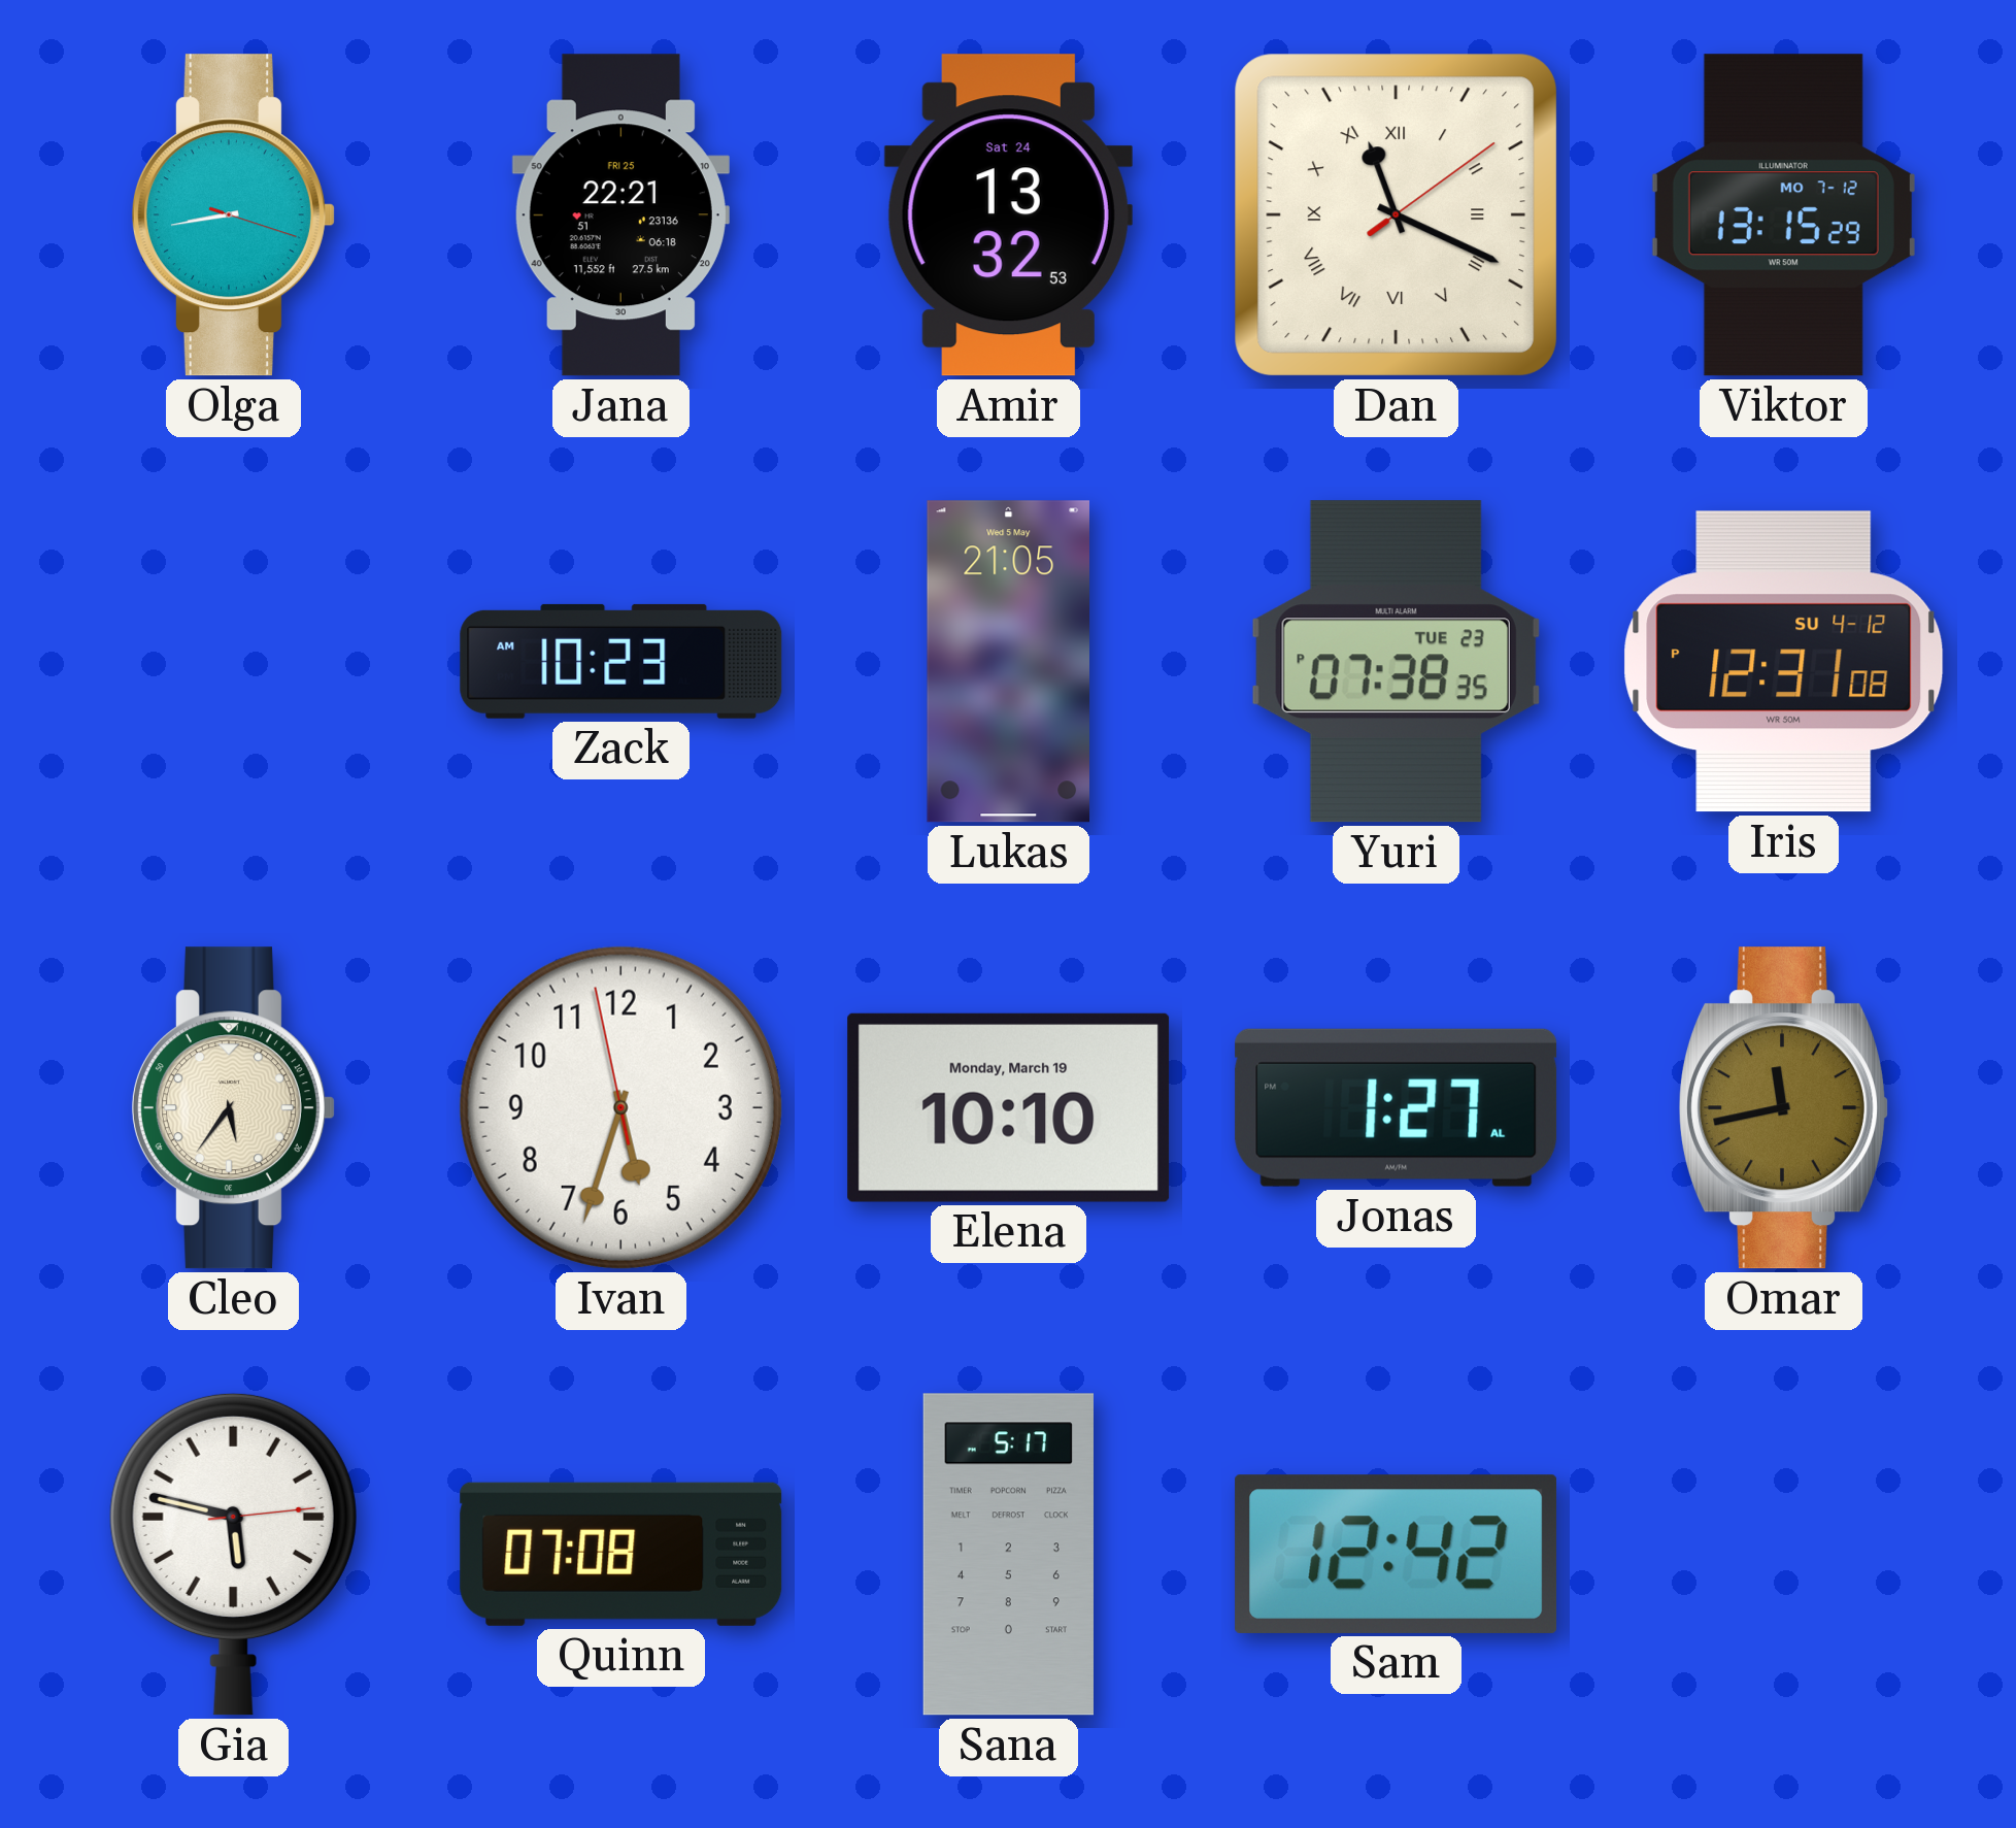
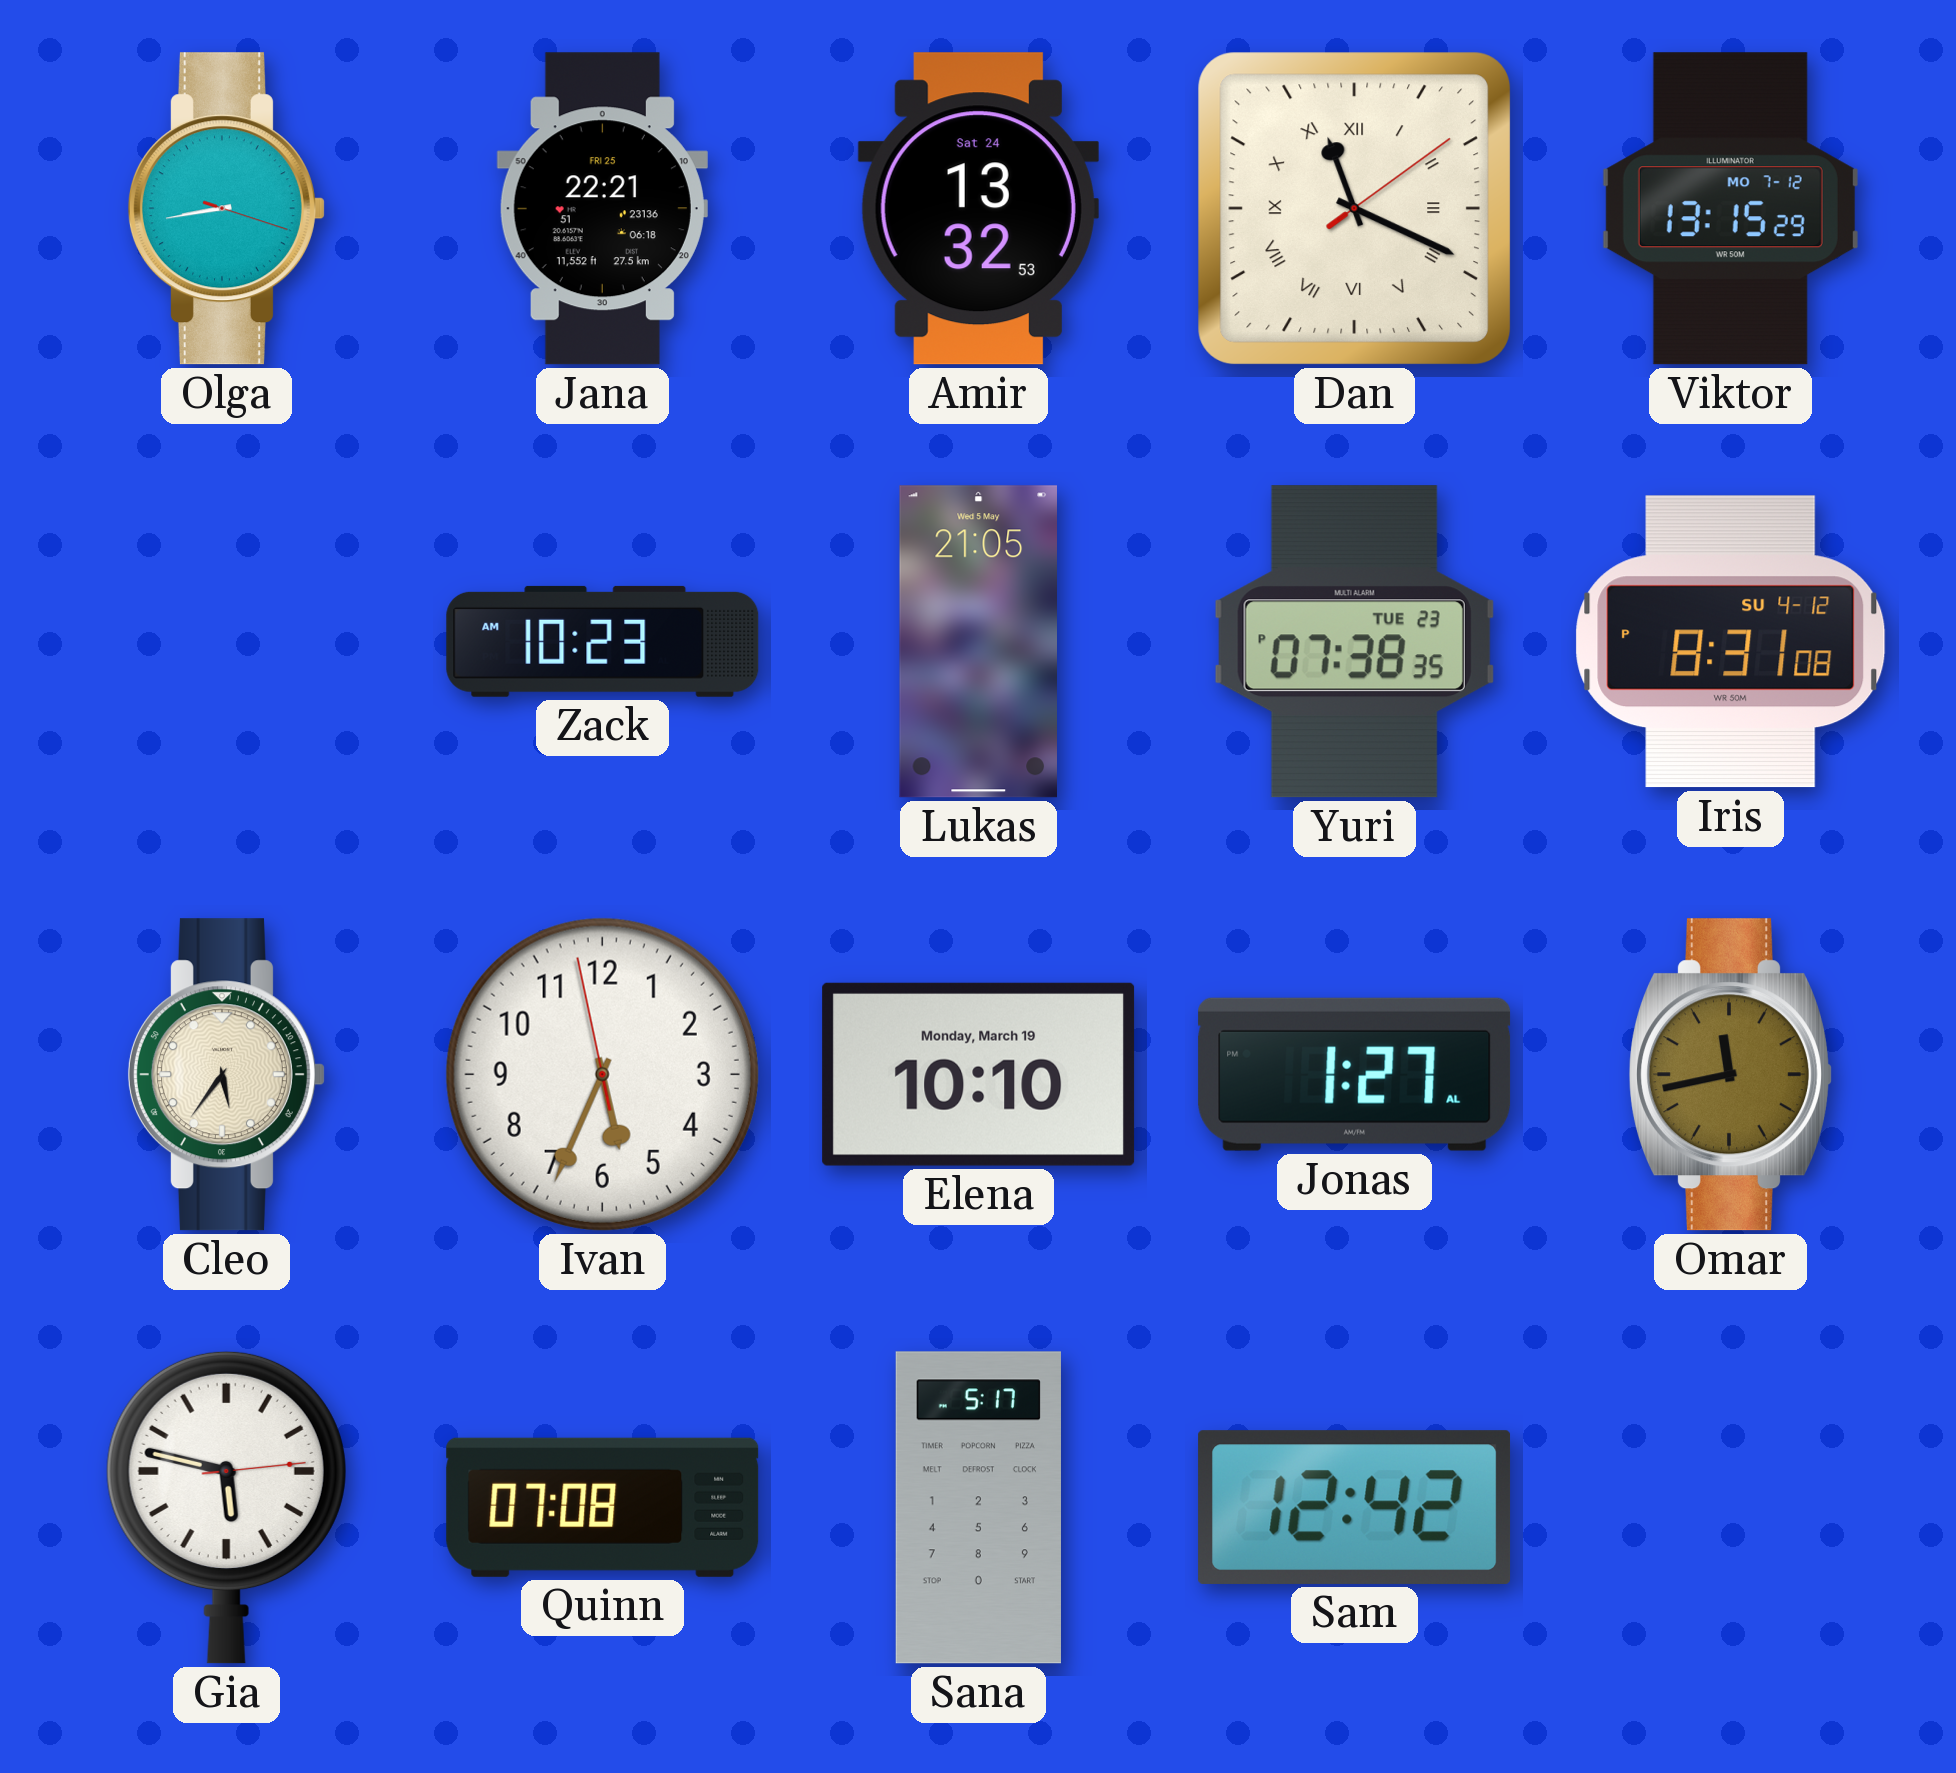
Iris: 12:31 -> 8:31 (1731, 642)
Ivan: 5:32 -> 5:33 (602, 1074)
